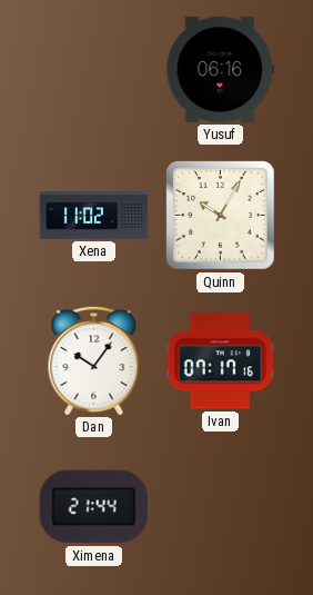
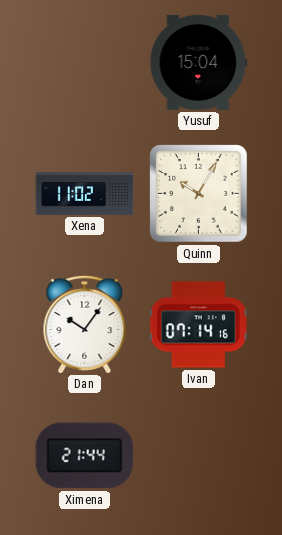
Yusuf: 06:16 -> 15:04 (199, 62)
Ivan: 07:17 -> 07:14 (199, 325)
